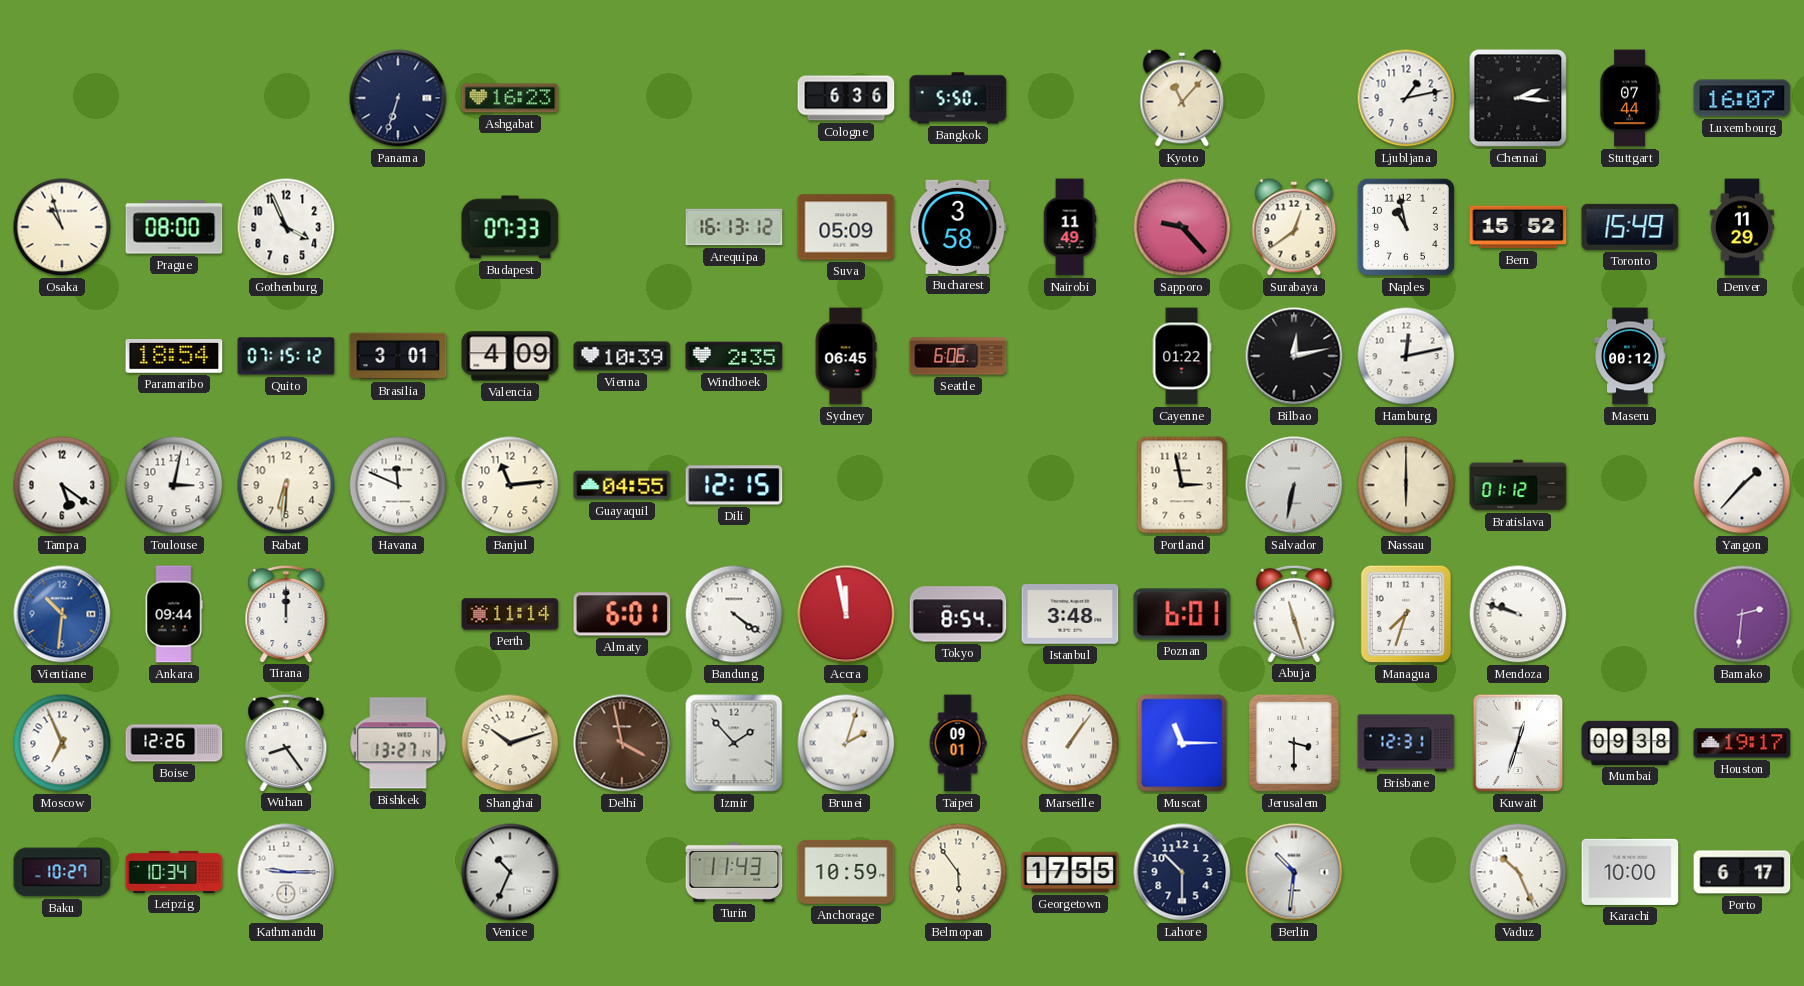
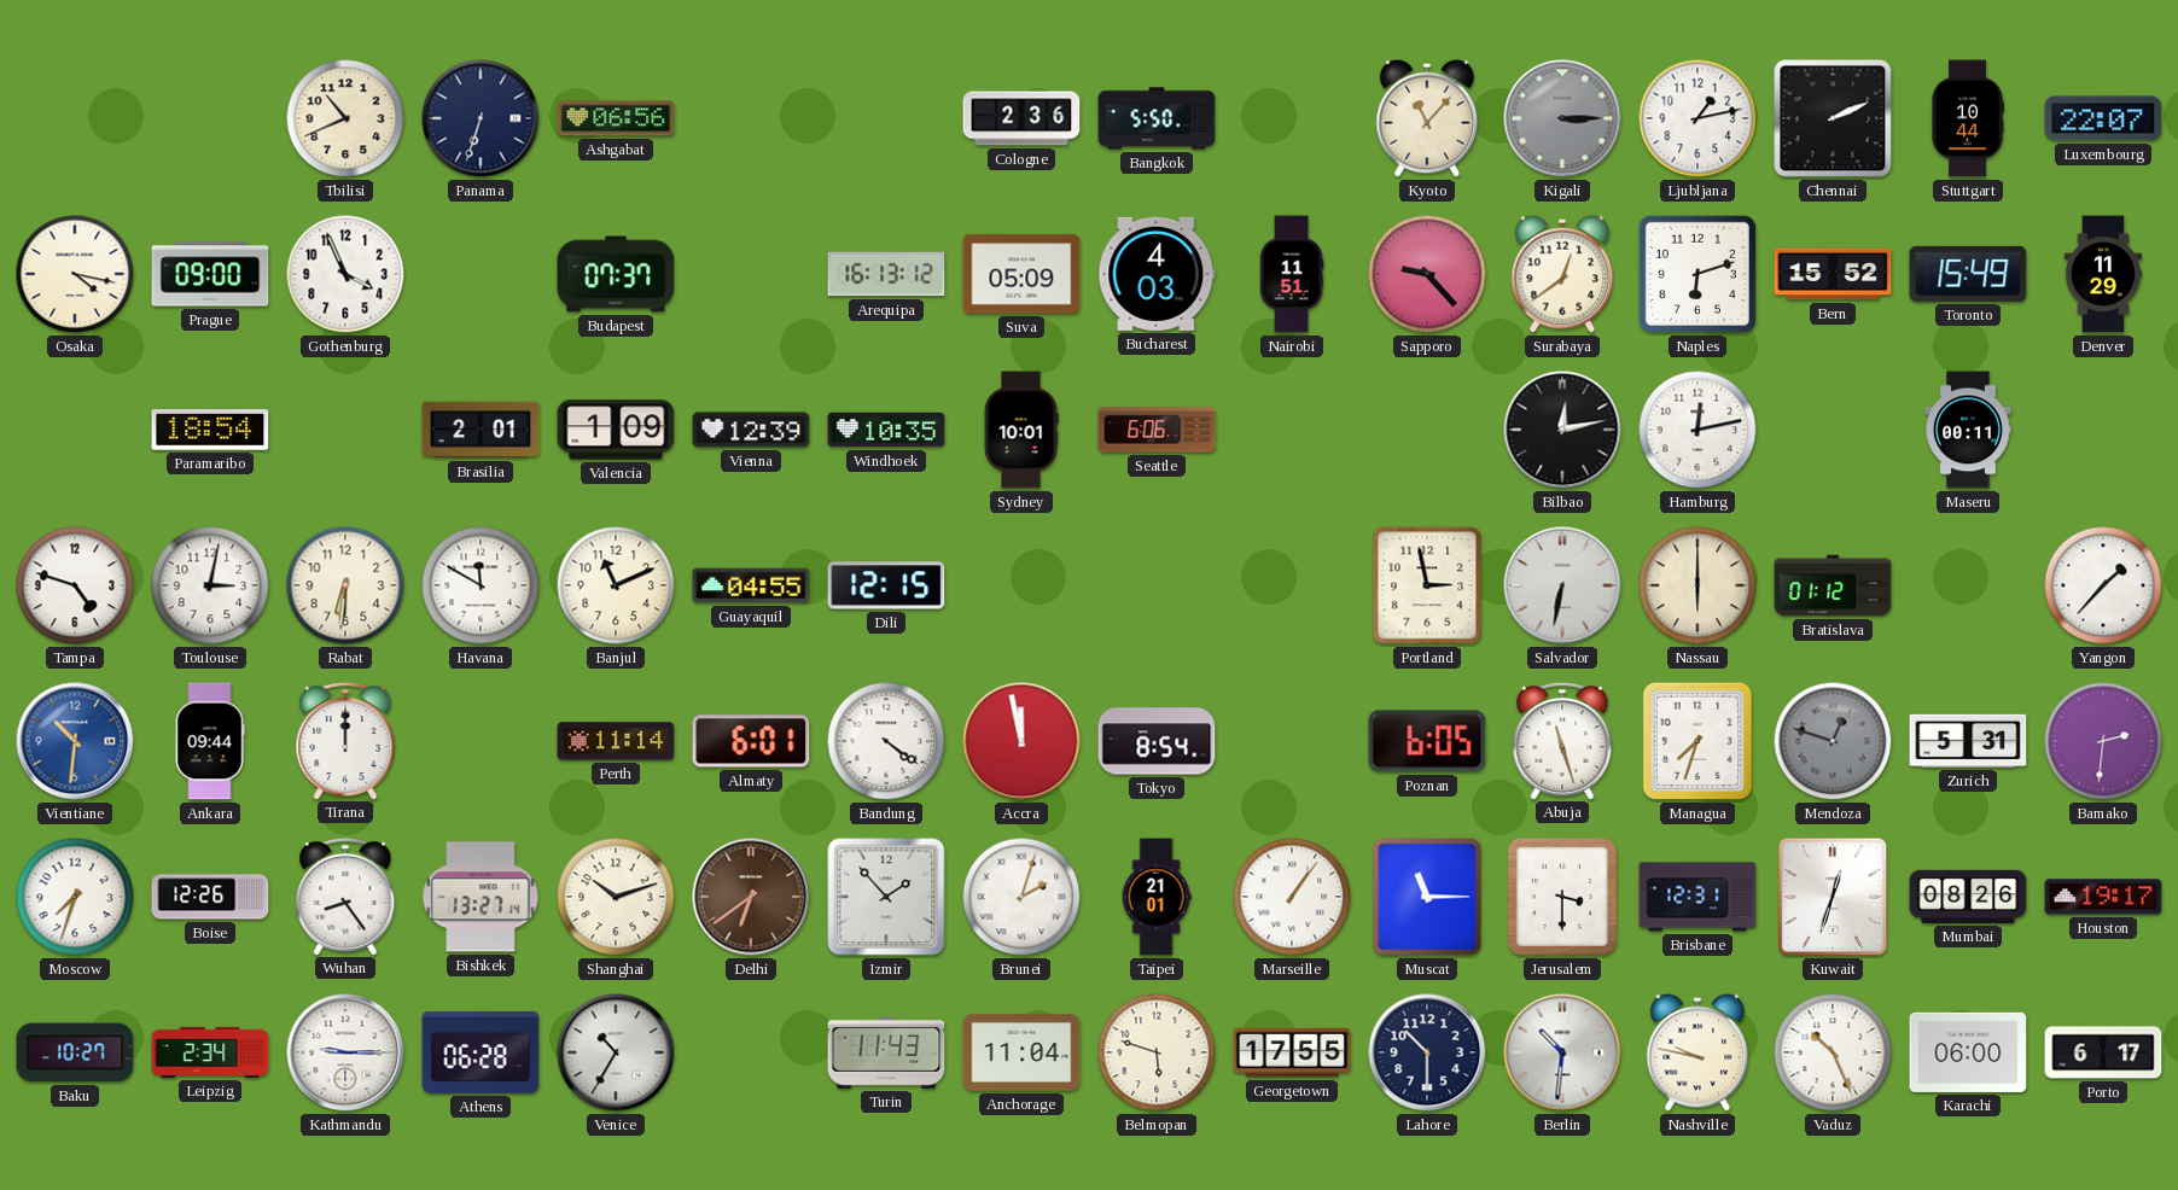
Tbilisi: none -> 10:41 (345, 118)
Ashgabat: 16:23 -> 06:56 (616, 118)
Cologne: 6:36 -> 2:36 (1021, 118)
Kigali: none -> 3:15 (1562, 118)
Chennai: 2:16 -> 2:11 (1833, 118)
Stuttgart: 07:44 -> 10:44 (1968, 118)
Luxembourg: 16:07 -> 22:07 (2103, 118)
Osaka: 10:57 -> 4:17 (75, 274)
Prague: 08:00 -> 09:00 (210, 274)
Budapest: 07:33 -> 07:37 (616, 274)
Bucharest: 3:58 -> 4:03 (1157, 274)
Nairobi: 11:49 -> 11:51 (1292, 274)
Naples: 10:58 -> 6:12 (1697, 274)
Quito: 07:15 -> none (286, 356)
Brasilia: 3:01 -> 2:01 (481, 430)
Valencia: 4:09 -> 1:09 (616, 430)
Vienna: 10:39 -> 12:39 (751, 430)
Windhoek: 2:35 -> 10:35 (886, 430)
Sydney: 06:45 -> 10:01 (1021, 430)
Cayenne: 01:22 -> none (1182, 356)
Maseru: 00:12 -> 00:11 (1968, 430)
Tampa: 5:21 -> 4:48 (75, 585)
Havana: 11:49 -> 11:50 (481, 585)
Banjul: 11:14 -> 11:11 (616, 585)
Istanbul: 3:48 -> none (1070, 614)
Poznan: 6:01 -> 6:05 (1427, 741)
Mendoza: 9:48 -> 12:48 (1833, 741)
Mendoza dial: white -> grey (1833, 741)
Zurich: none -> 5:31 (1968, 741)
Moscow: 6:56 -> 7:33 (75, 897)
Delhi: 3:58 -> 6:39 (751, 897)
Taipei: 09:01 -> 21:01 (1157, 897)
Mumbai: 09:38 -> 08:26 (1968, 897)
Leipzig: 10:34 -> 2:34 (210, 1052)
Athens: none -> 06:28 (481, 1052)
Venice: 10:34 -> 10:35 (616, 1052)
Anchorage: 10:59 -> 11:04 (1021, 1052)
Belmopan: 5:54 -> 5:48 (1157, 1052)
Nashville: none -> 9:47 (1697, 1052)
Karachi: 10:00 -> 06:00 (1968, 1052)
